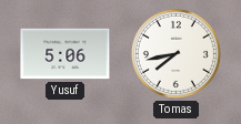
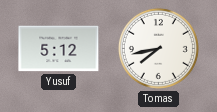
Yusuf: 5:06 -> 5:12 (59, 49)
